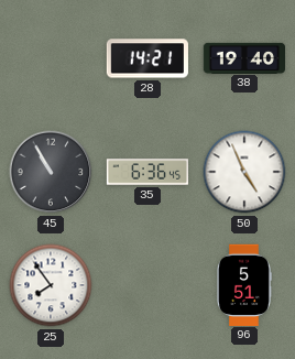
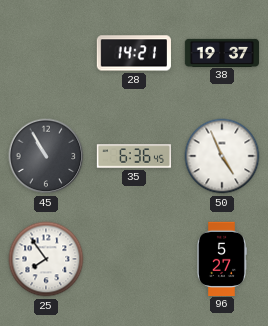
38: 19:40 -> 19:37 (222, 52)
96: 5:51 -> 5:27 (222, 258)
